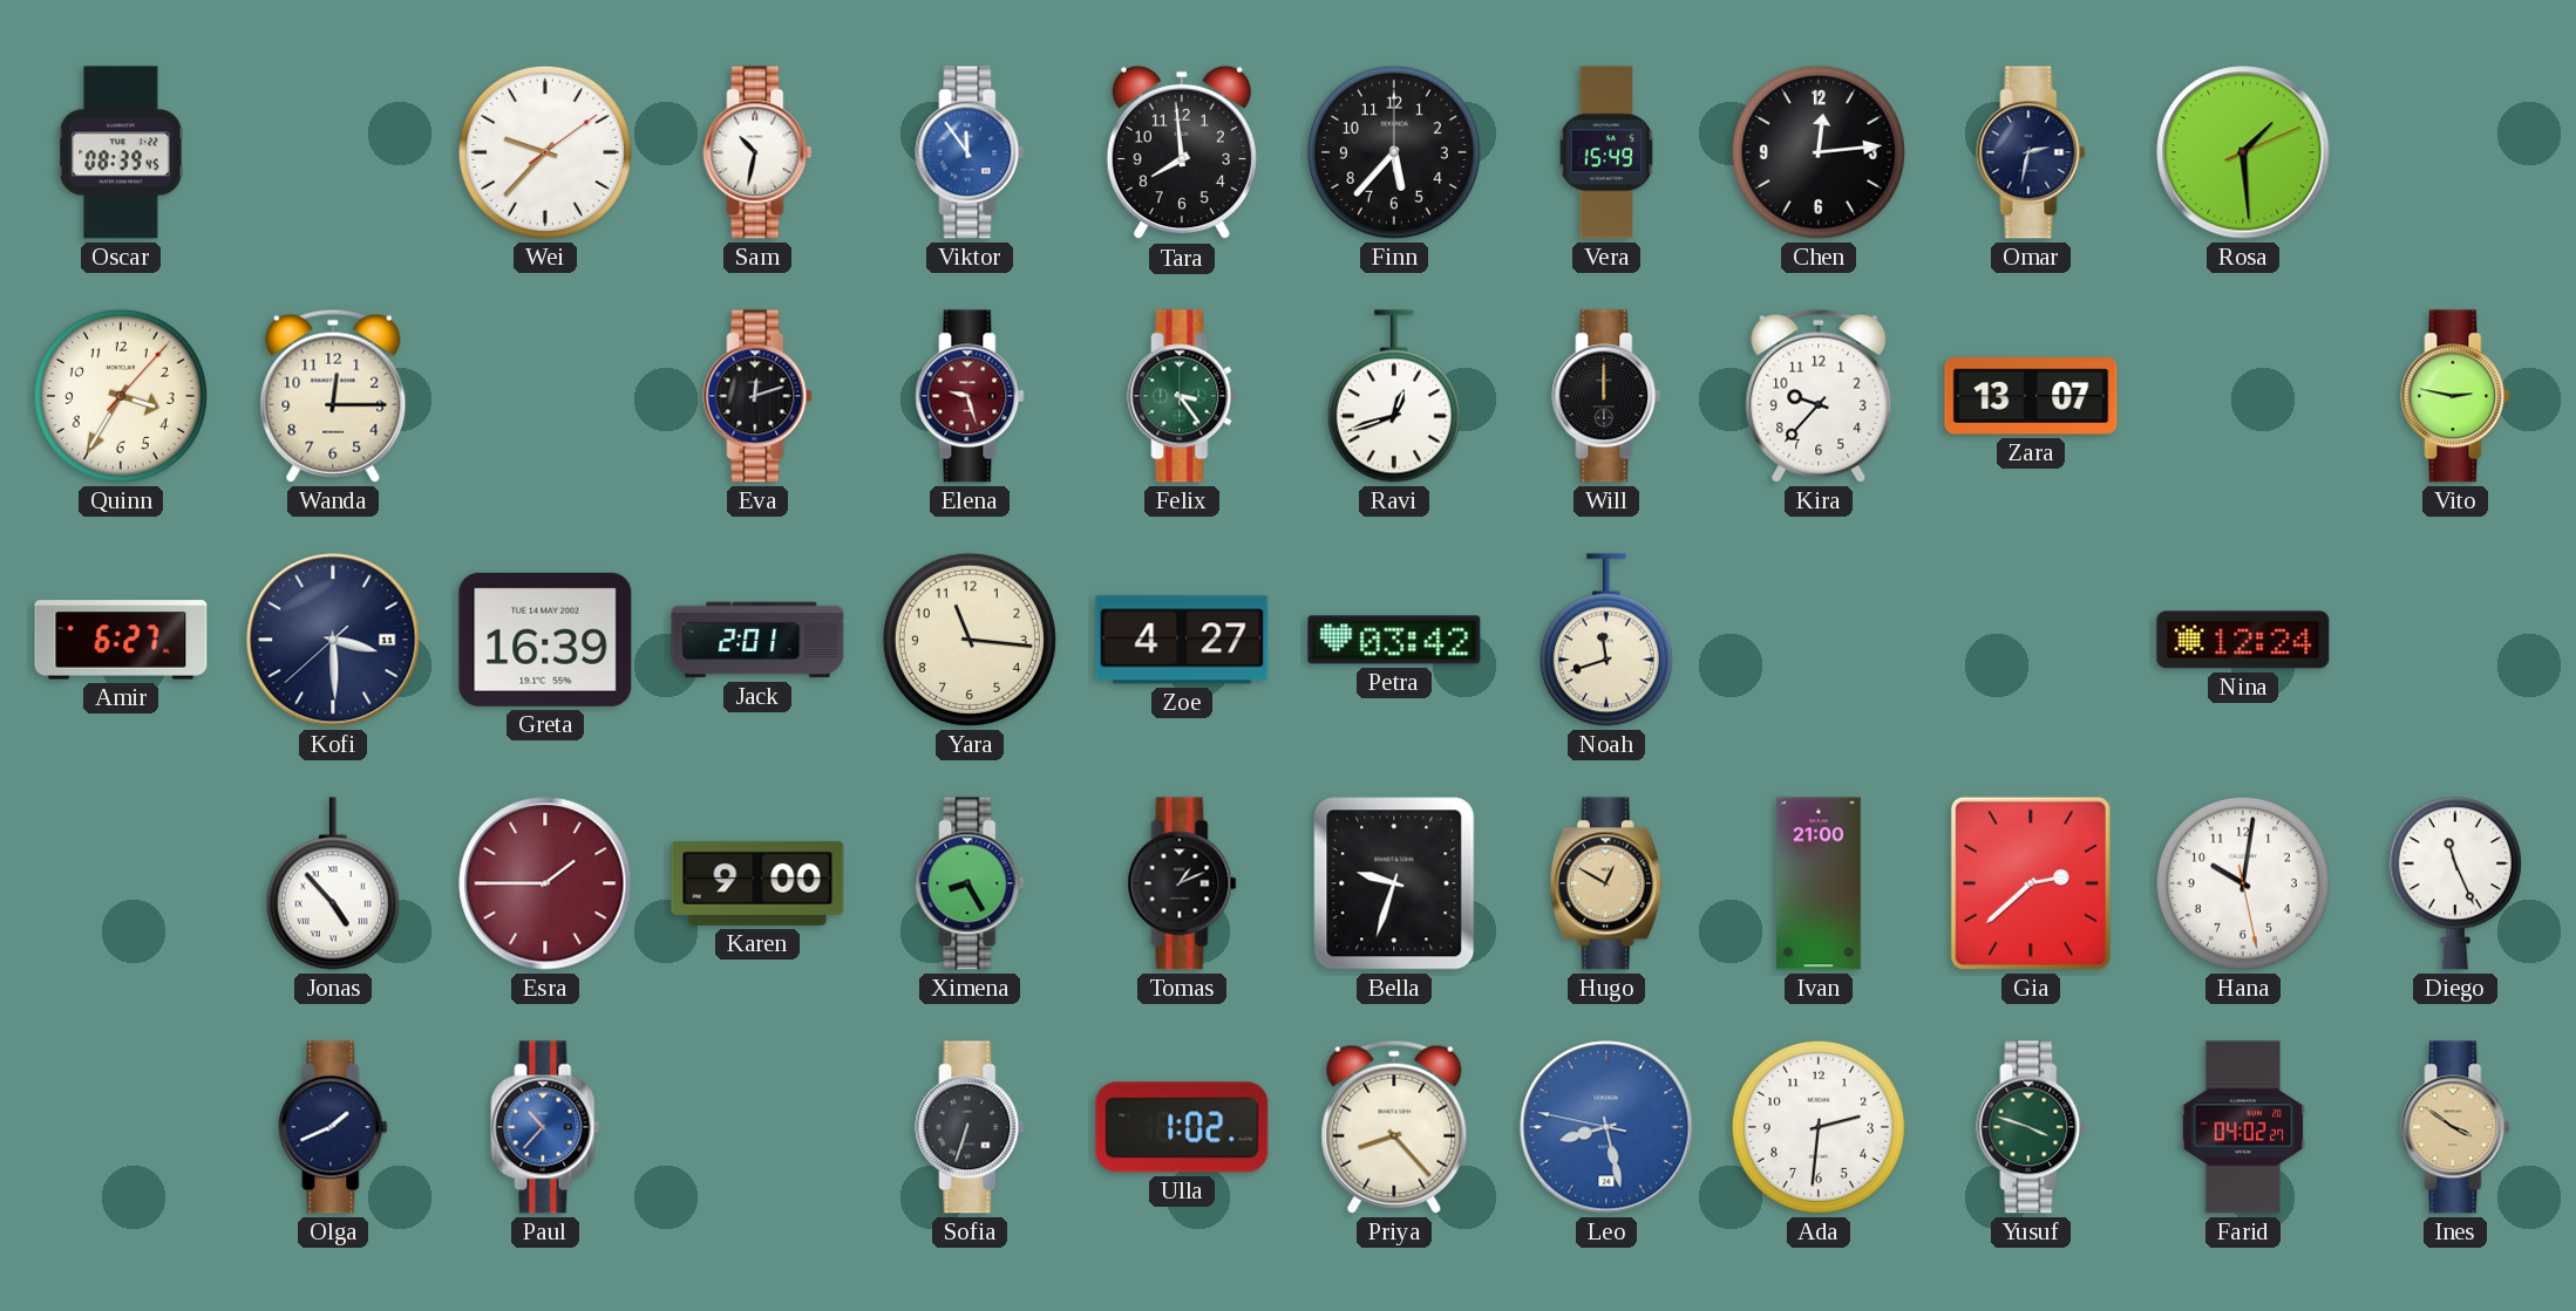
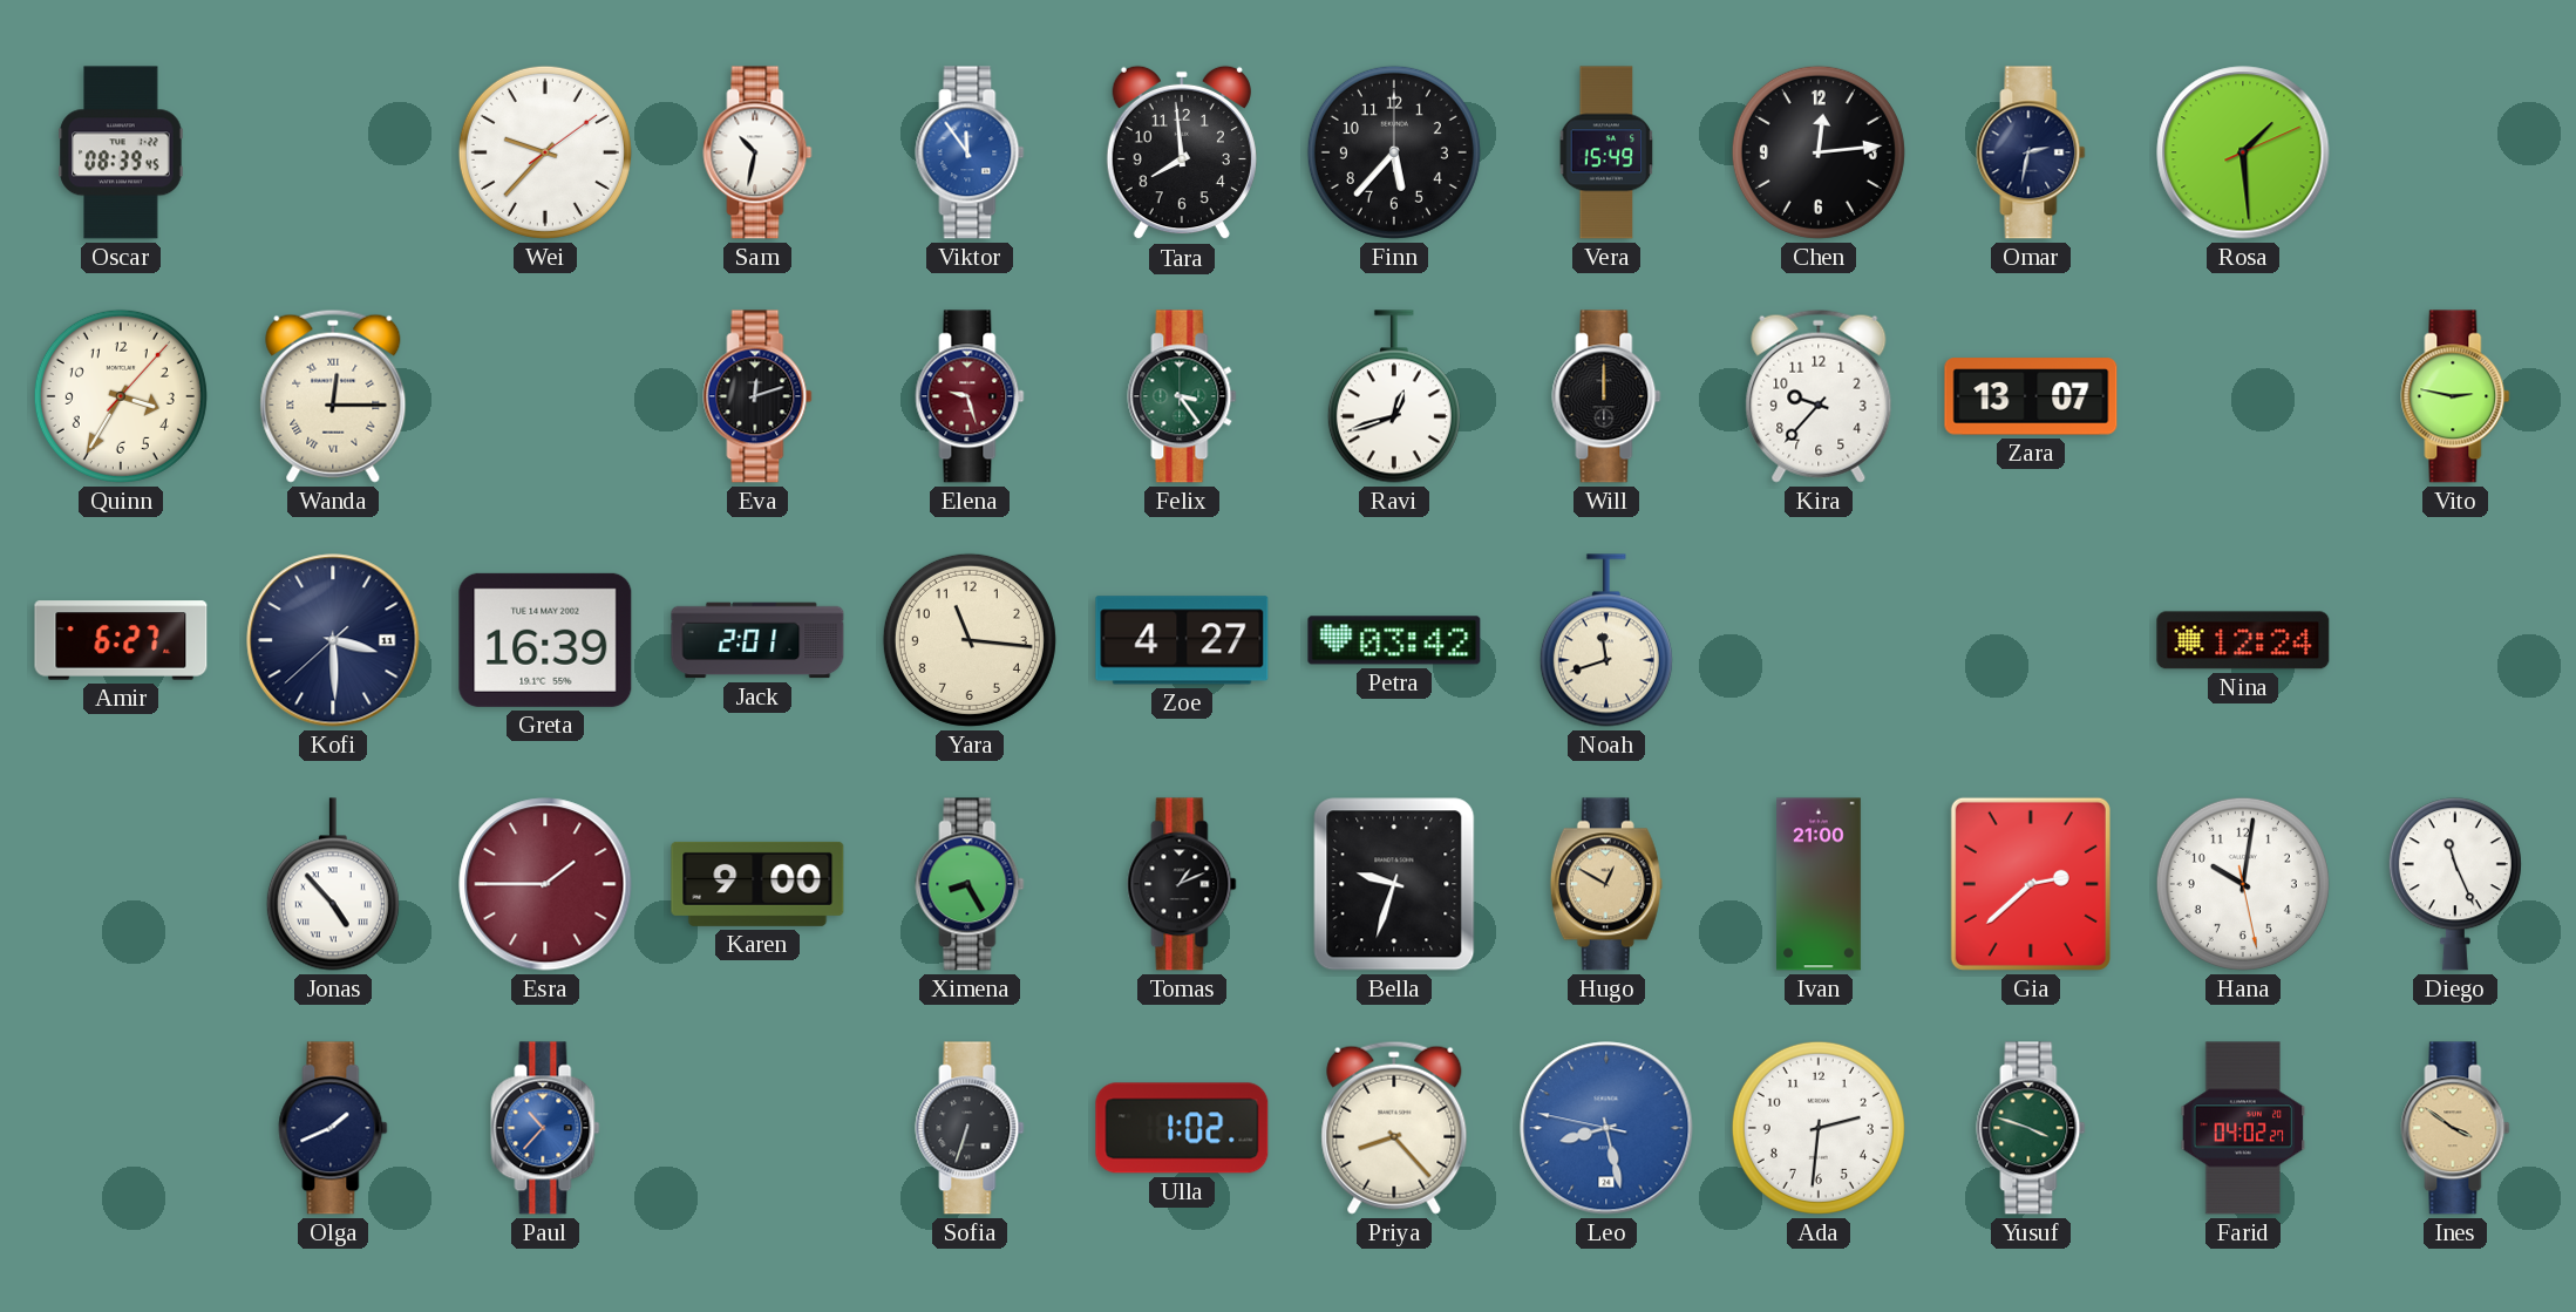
Wanda numerals: Arabic -> Roman (333, 396)
